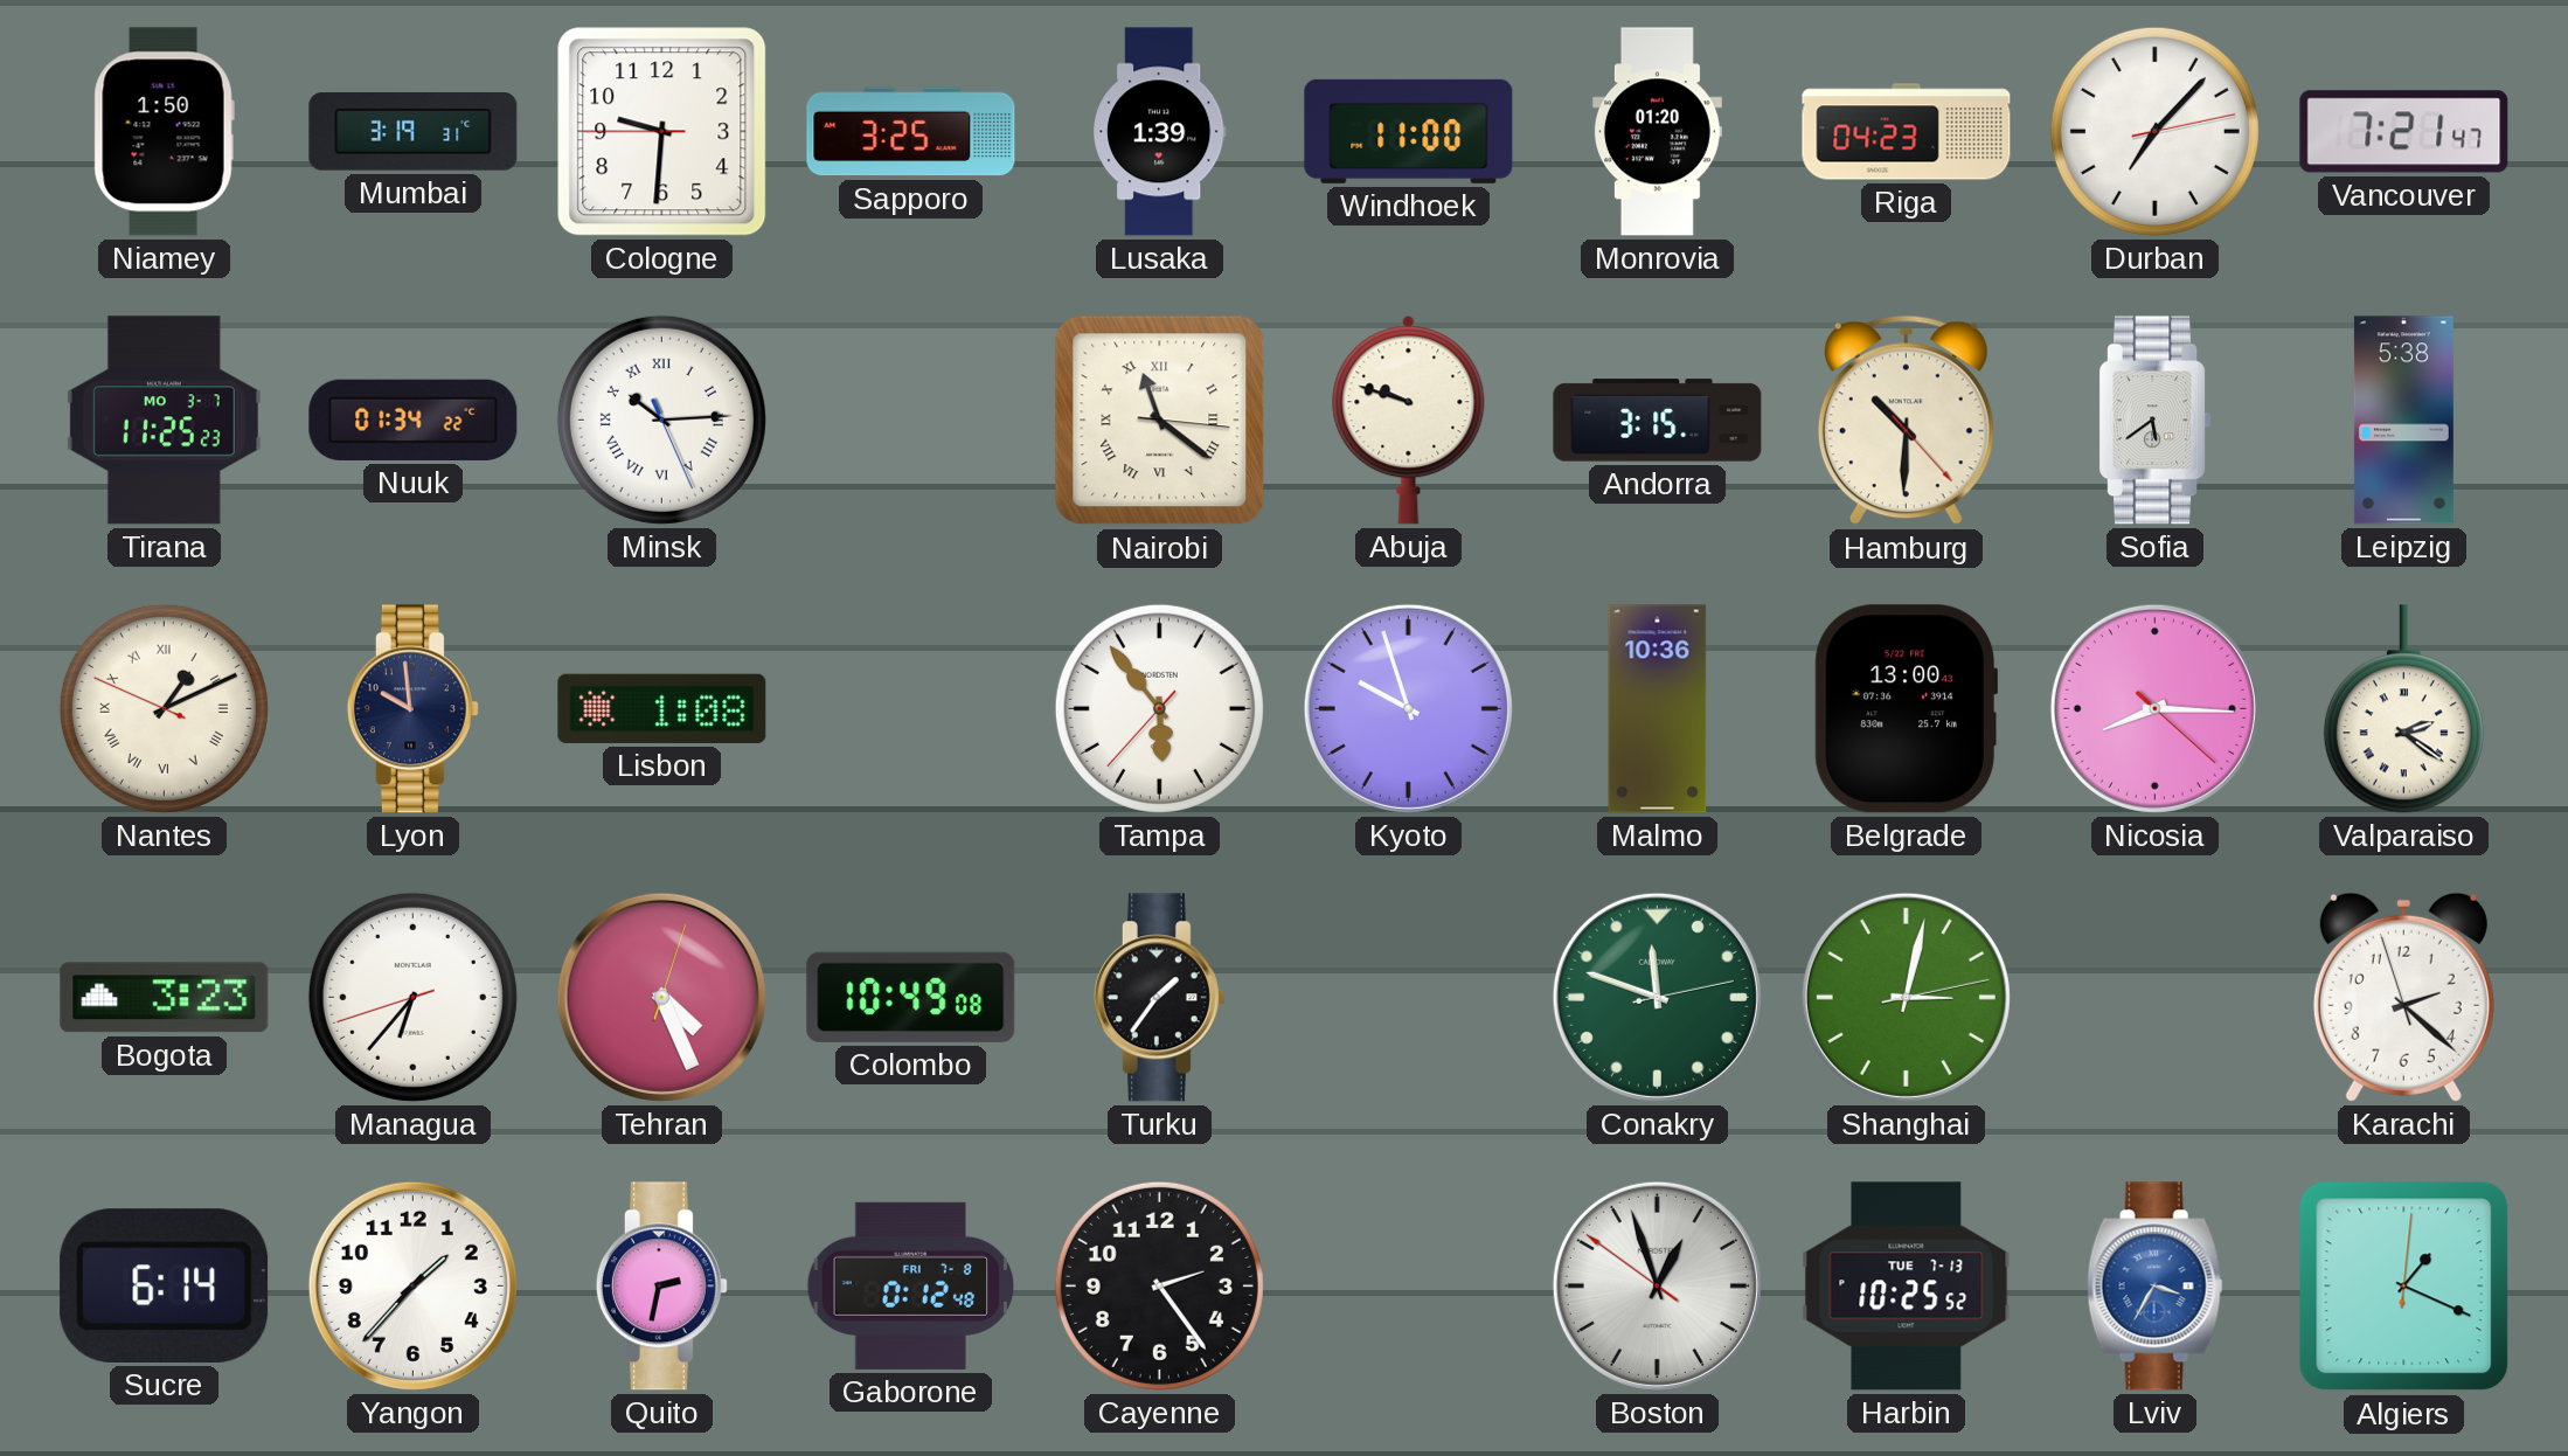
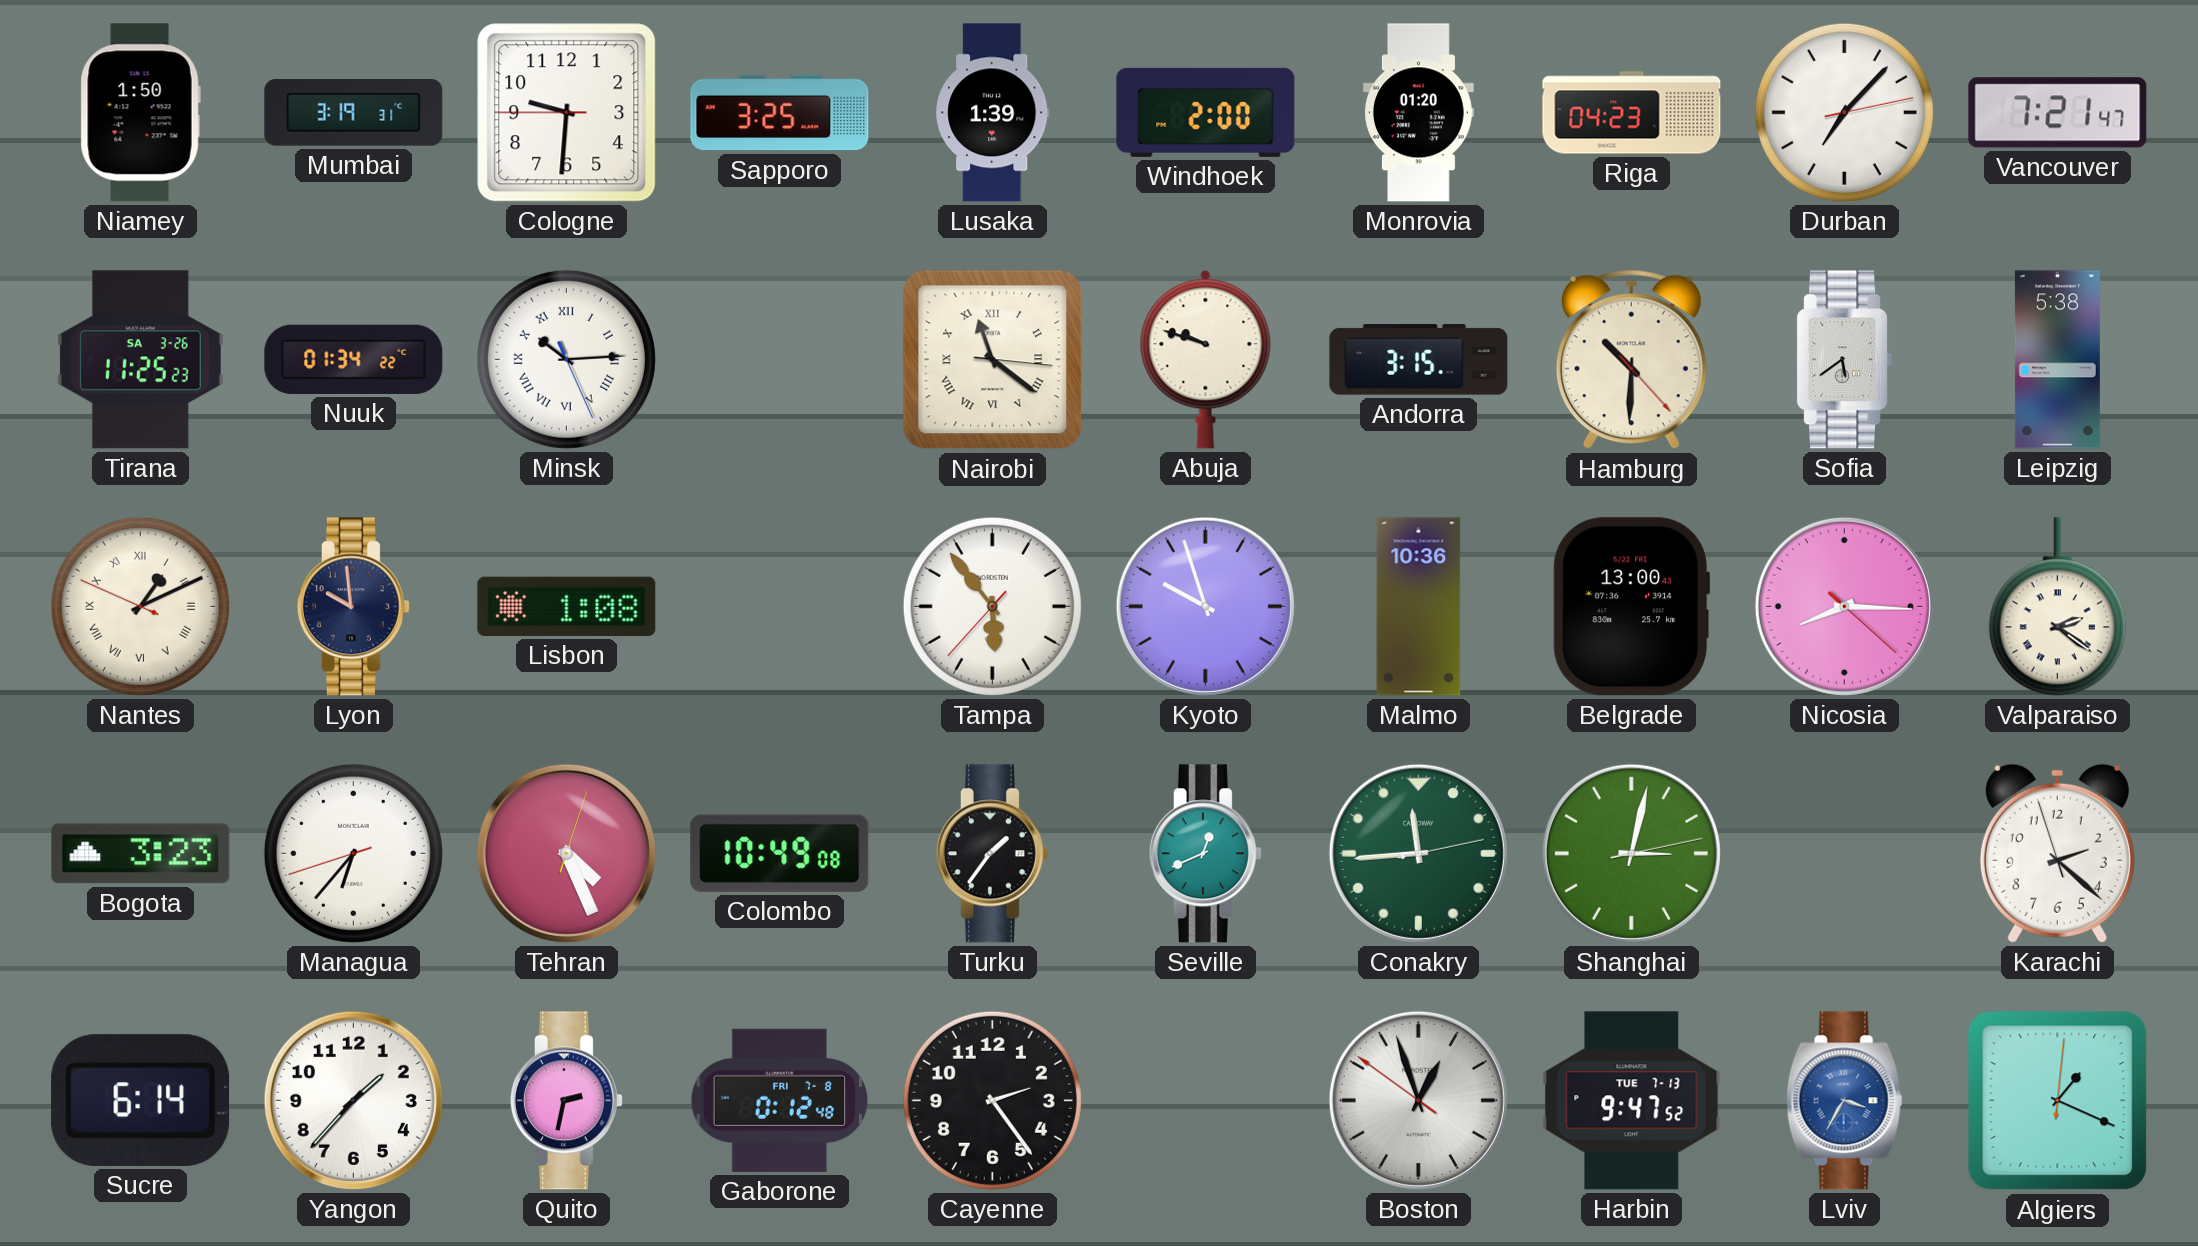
Windhoek: 11:00 -> 2:00 (1206, 112)
Tirana date: MO 3-7 -> SA 3-26 (140, 360)
Seville: none -> 12:41 (1205, 854)
Conakry: 11:48 -> 11:44 (1418, 853)
Harbin: 10:25 -> 9:47 (1632, 1101)
